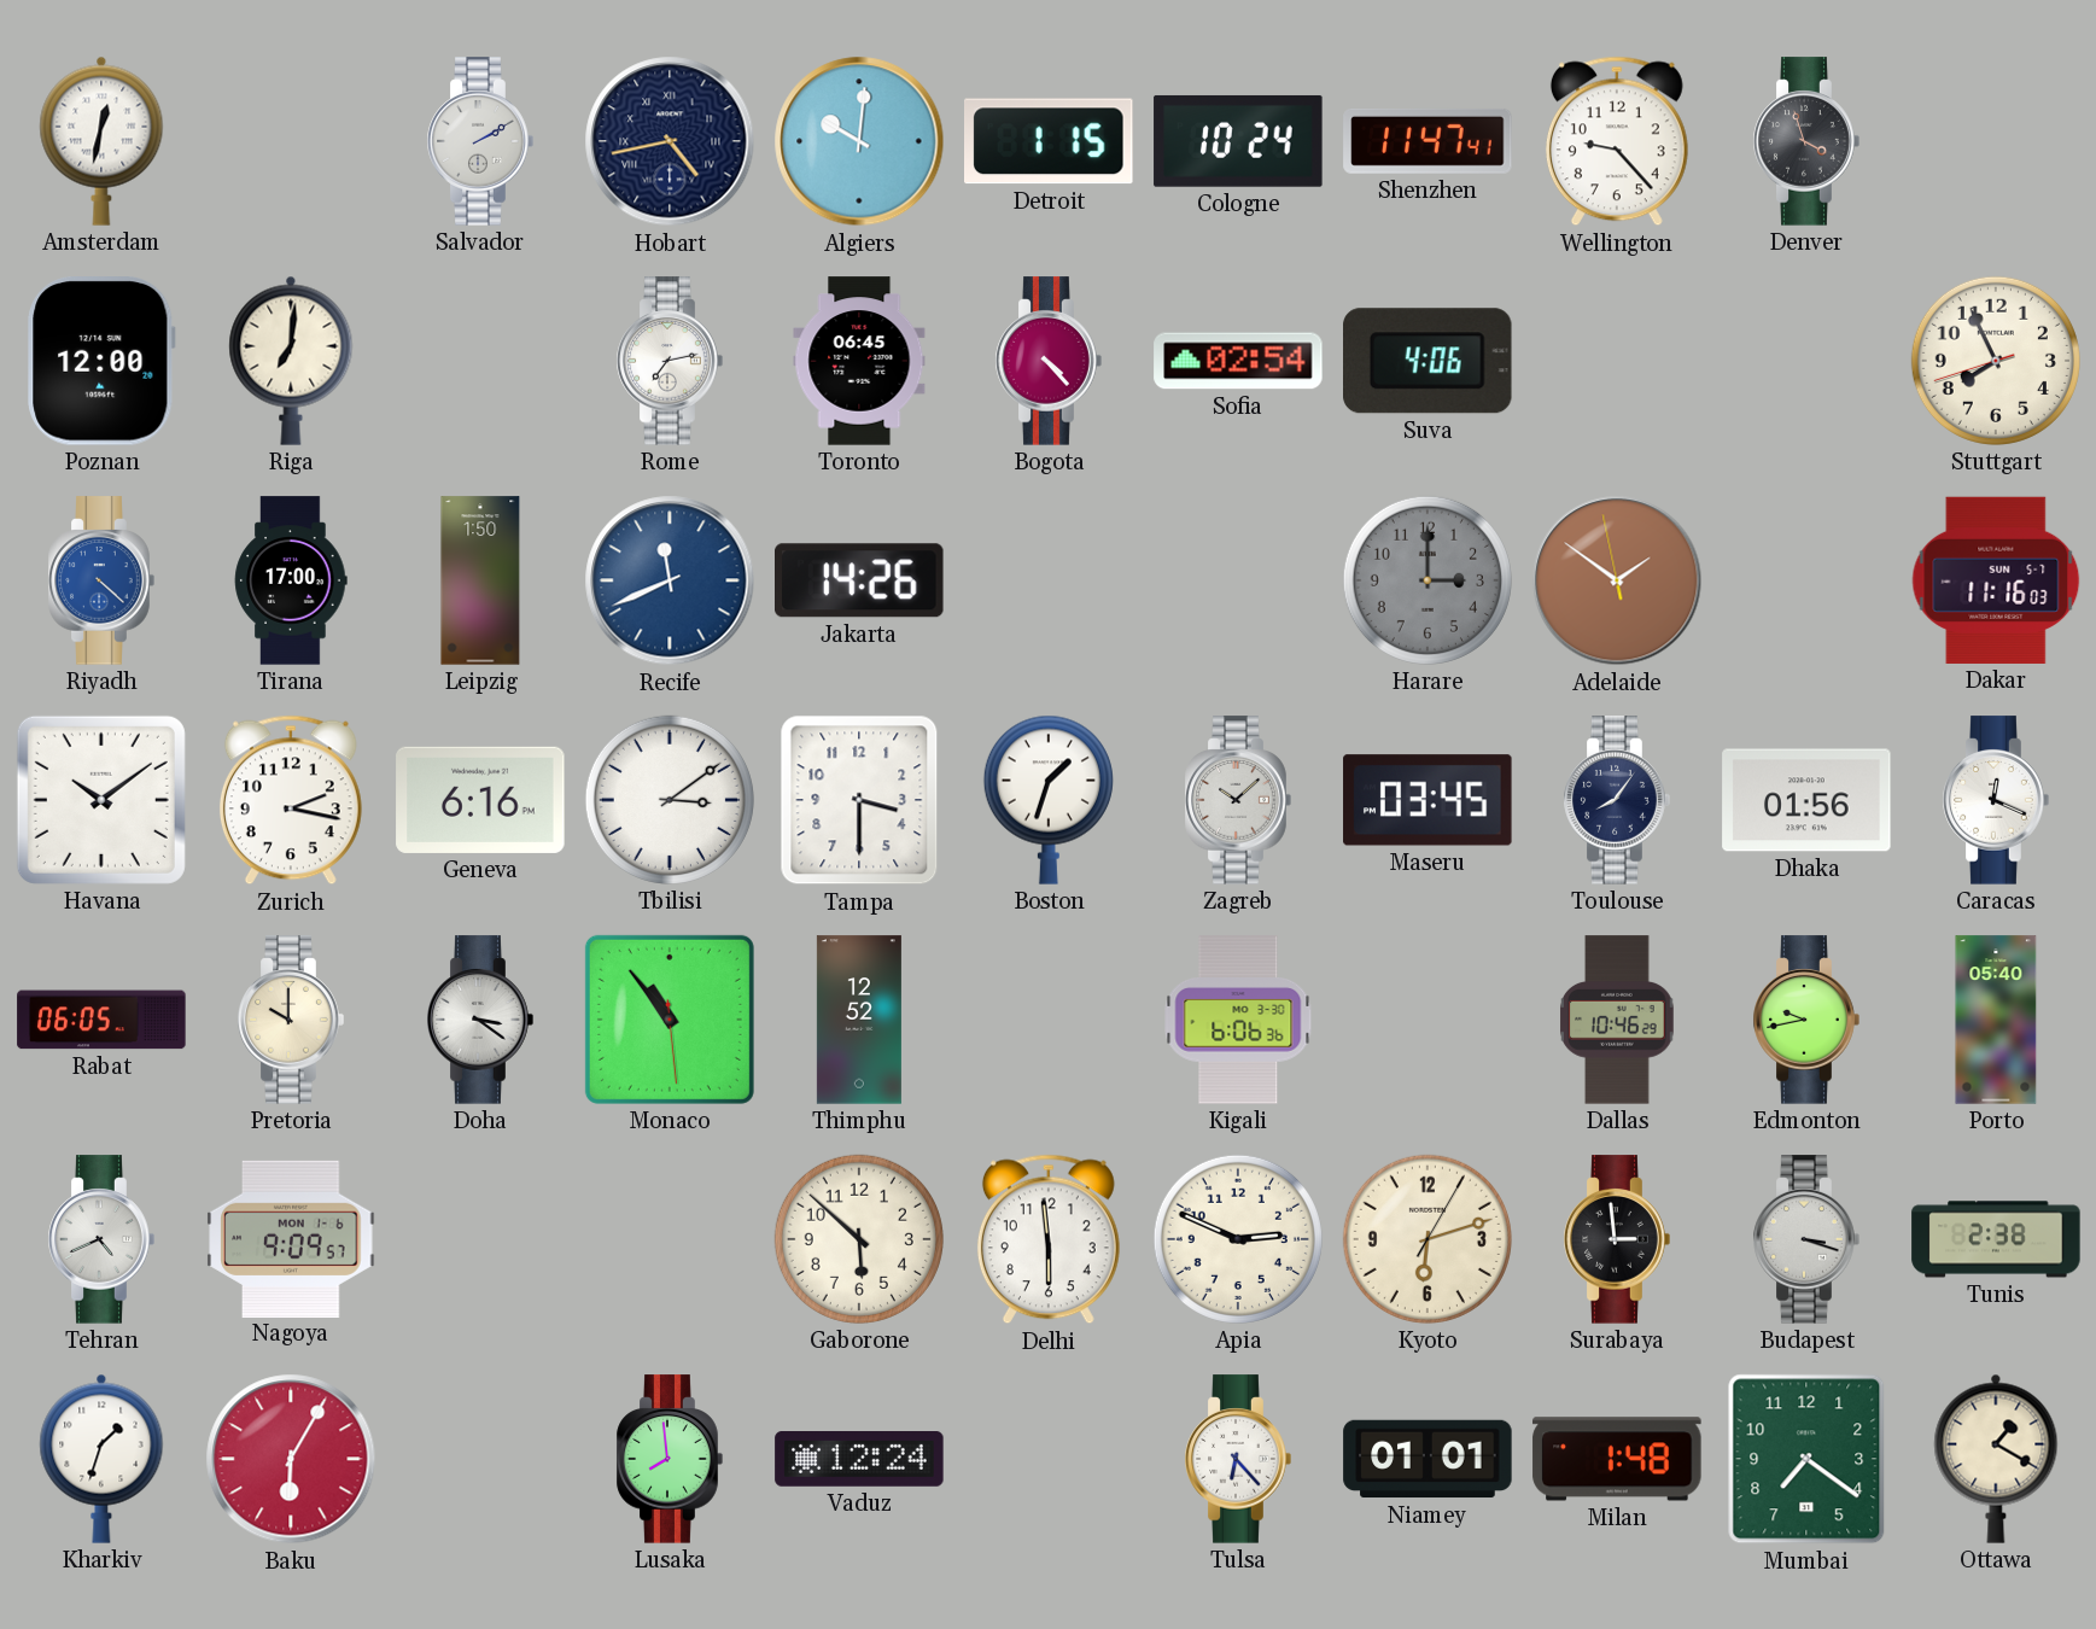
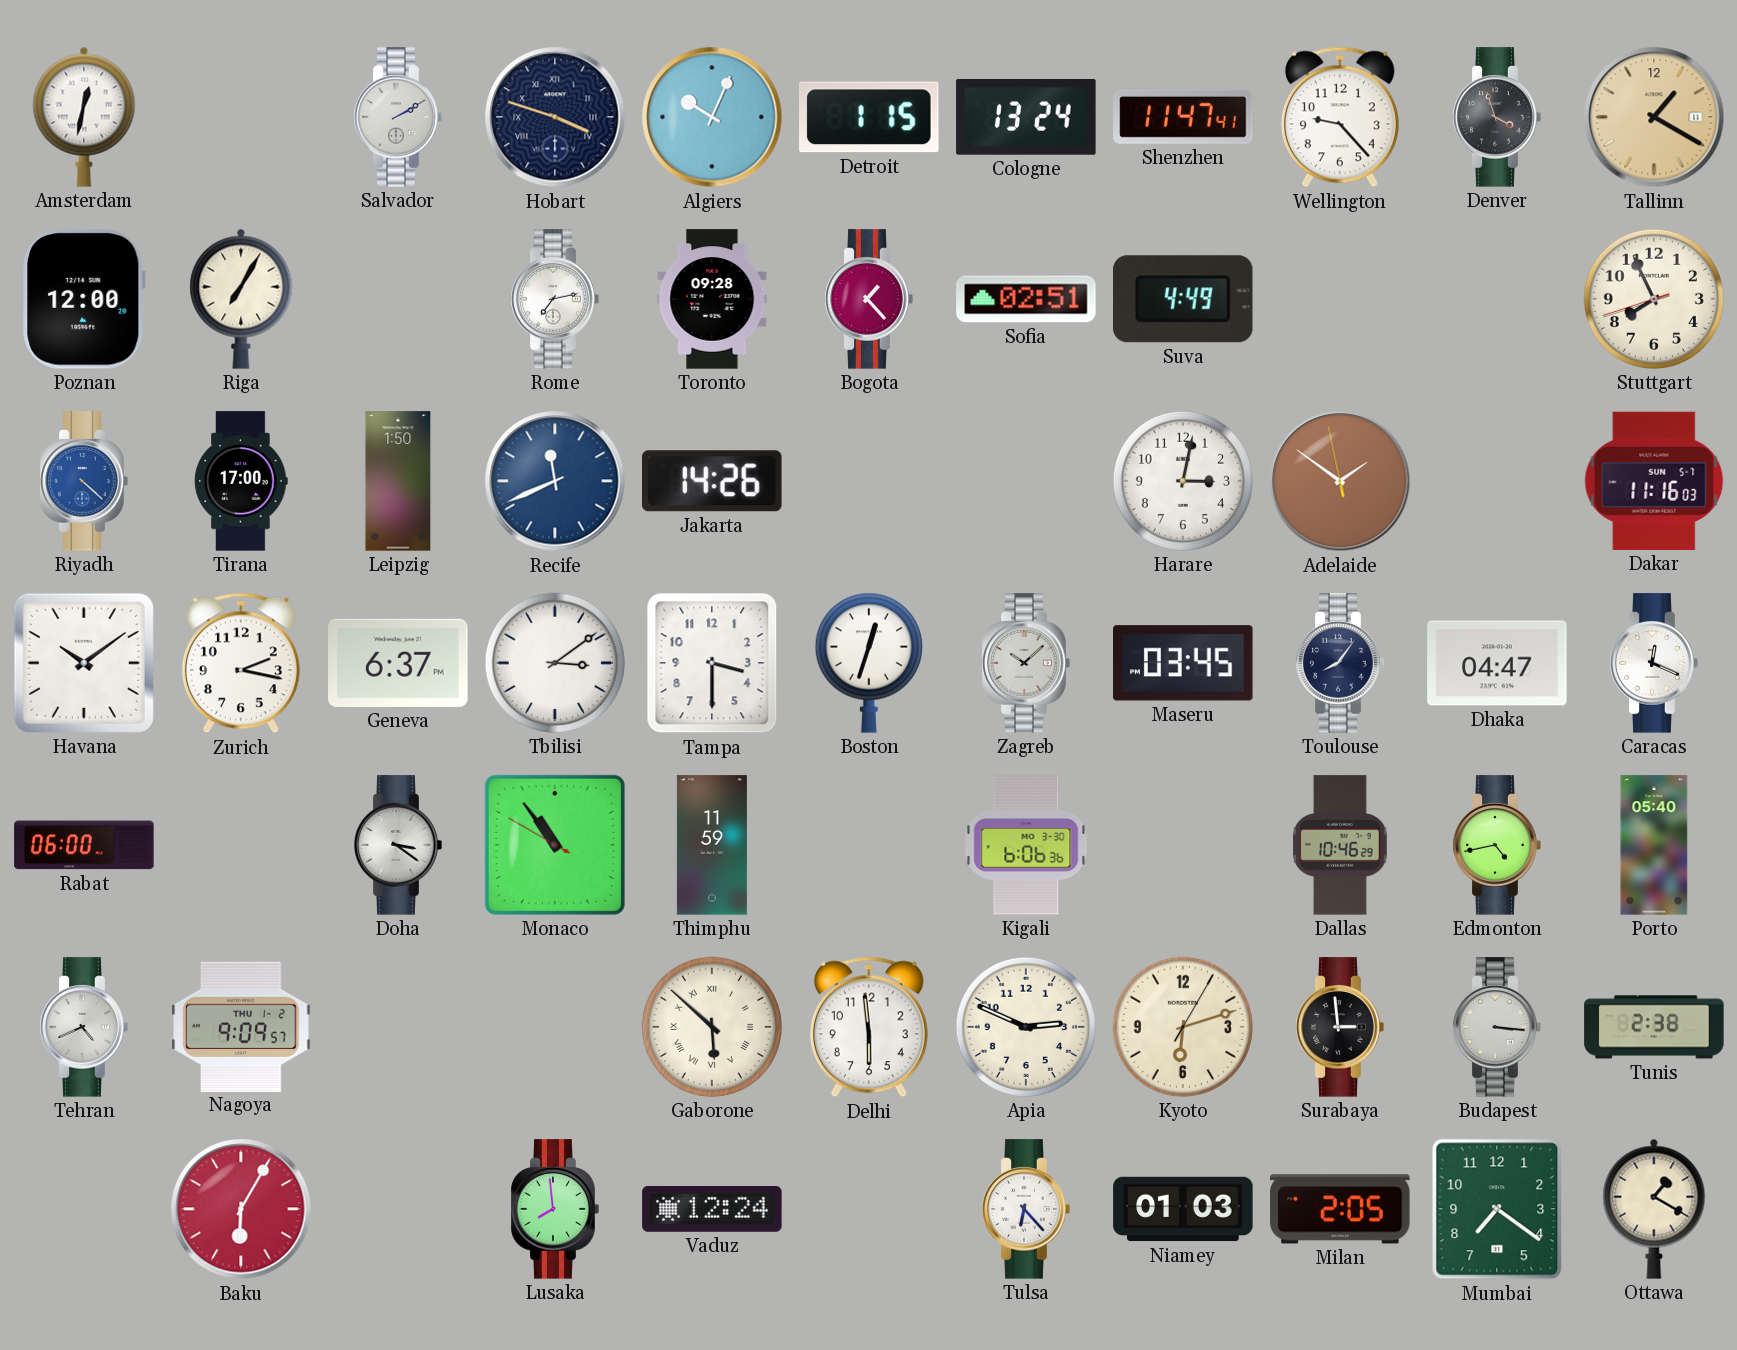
Hobart: 4:43 -> 3:48 (555, 117)
Algiers: 10:01 -> 10:04 (712, 117)
Cologne: 10:24 -> 13:24 (1026, 117)
Tallinn: none -> 1:20 (1654, 117)
Riga: 7:01 -> 7:05 (241, 299)
Toronto: 06:45 -> 09:28 (712, 299)
Bogota: 4:23 -> 1:23 (869, 299)
Sofia: 02:54 -> 02:51 (1026, 299)
Suva: 4:06 -> 4:49 (1184, 299)
Harare: 3:00 -> 3:02 (1183, 481)
Harare dial: grey -> white (1183, 481)
Geneva: 6:16 -> 6:37 (398, 663)
Boston: 1:33 -> 12:33 (869, 663)
Dhaka: 01:56 -> 04:47 (1497, 663)
Rabat: 06:05 -> 06:00 (84, 845)
Pretoria: 10:00 -> none (291, 1020)
Monaco: 10:53:29 -> 10:53:50 (555, 845)
Thimphu: 12:52 -> 11:59 (712, 845)
Edmonton: 9:43 -> 4:43 (1497, 845)
Nagoya date: MON 1-6 -> THU 1-2 (241, 1026)
Gaborone numerals: Arabic -> Roman (712, 1027)
Budapest: 3:18 -> 3:16 (1497, 1027)
Kharkiv: 1:33 -> none (101, 1459)
Niamey: 01:01 -> 01:03 (1183, 1209)
Milan: 1:48 -> 2:05 (1340, 1209)
